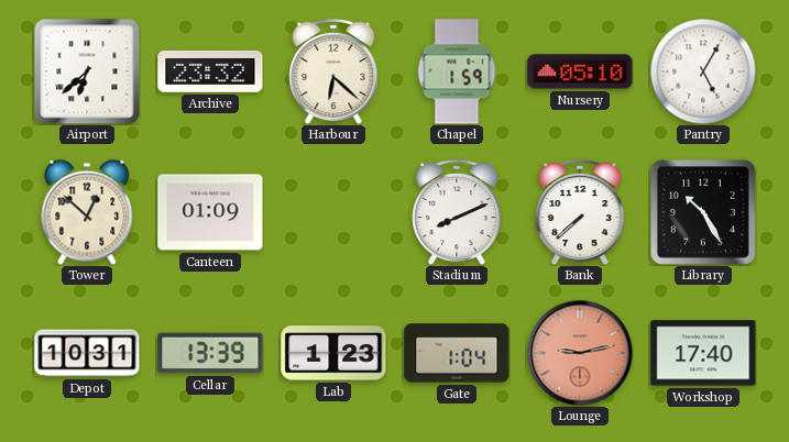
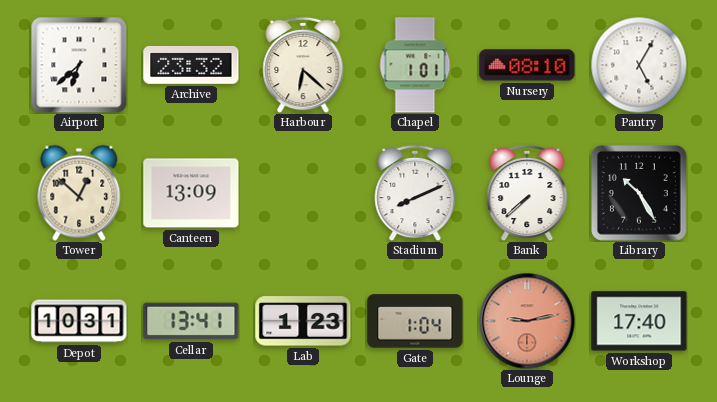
Chapel: 1:59 -> 1:01 (415, 65)
Nursery: 05:10 -> 08:10 (527, 65)
Canteen: 01:09 -> 13:09 (191, 193)
Cellar: 13:39 -> 13:41 (191, 321)
